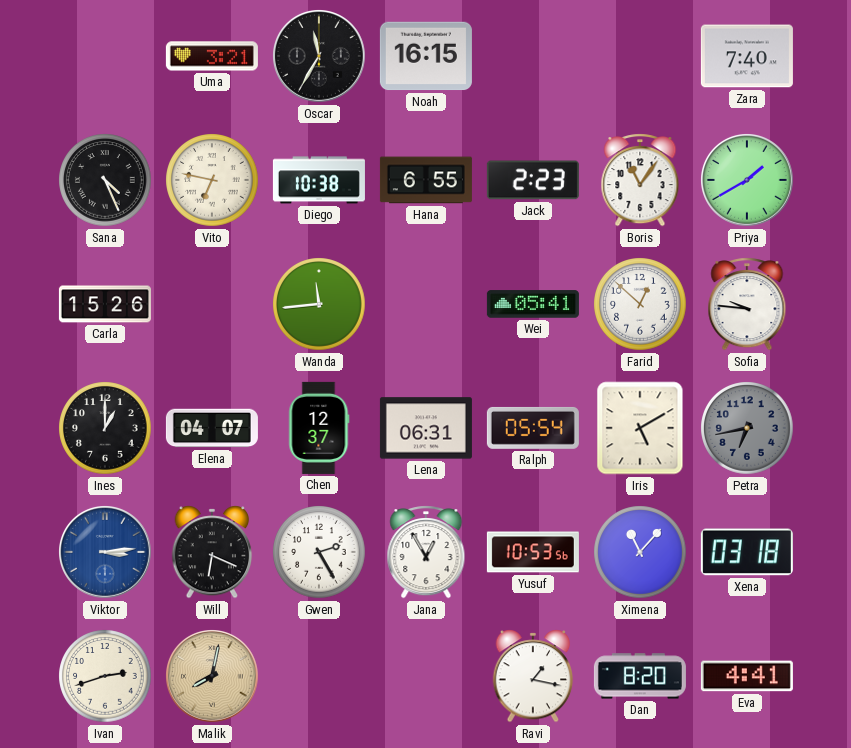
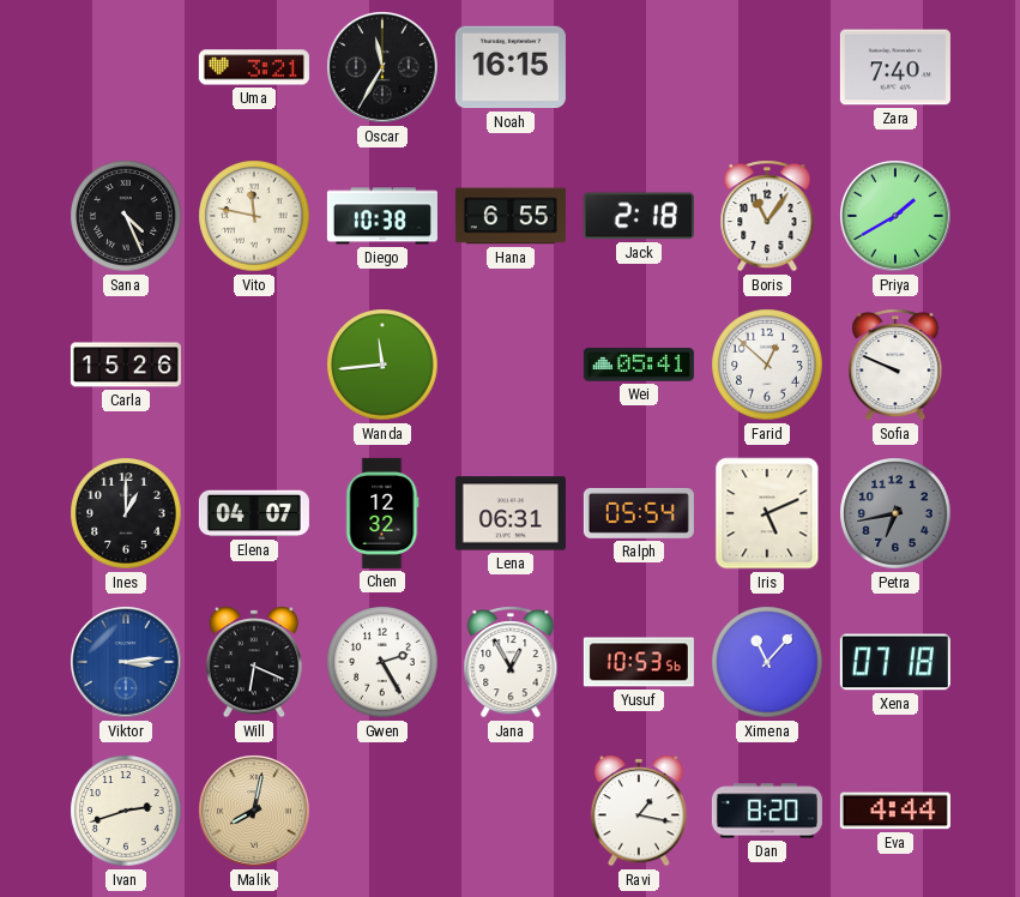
Vito: 6:47 -> 11:47 (254, 216)
Jack: 2:23 -> 2:18 (639, 216)
Sofia: 9:46 -> 9:49 (895, 365)
Chen: 12:37 -> 12:32 (382, 513)
Iris: 5:10 -> 5:11 (767, 513)
Xena: 03:18 -> 07:18 (895, 662)
Eva: 4:41 -> 4:44 (895, 811)
